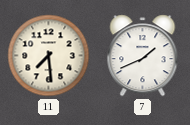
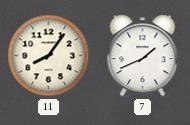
11: 7:29 -> 8:06 (49, 56)
